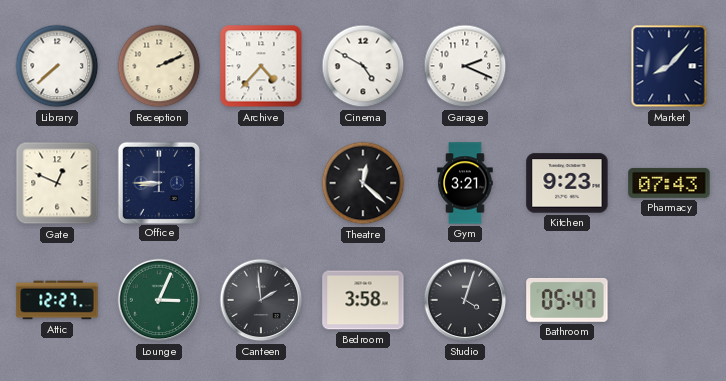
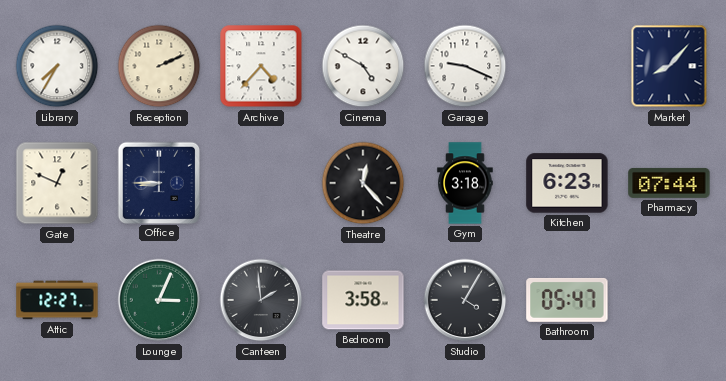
Library: 7:38 -> 7:35 (57, 66)
Garage: 2:19 -> 9:19 (465, 66)
Theatre: 12:22 -> 12:23 (363, 183)
Gym: 3:21 -> 3:18 (465, 183)
Kitchen: 9:23 -> 6:23 (567, 183)
Pharmacy: 07:43 -> 07:44 (669, 183)
Studio: 4:03 -> 4:05 (465, 300)
